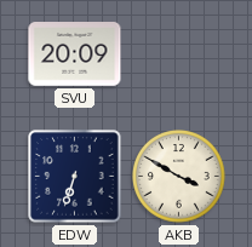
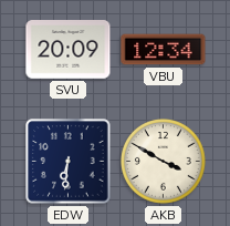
VBU: none -> 12:34 (164, 50)
EDW: 6:33 -> 6:31 (69, 162)
